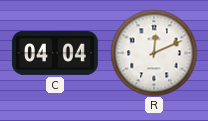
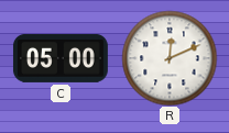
C: 04:04 -> 05:00 (61, 58)
